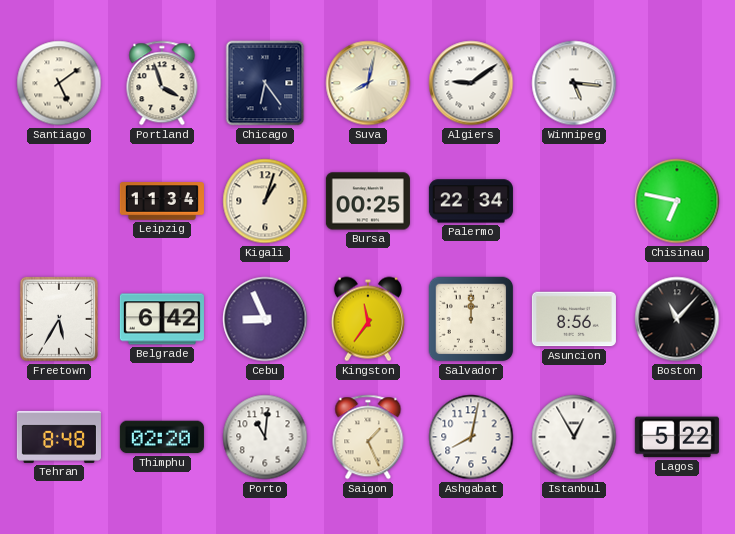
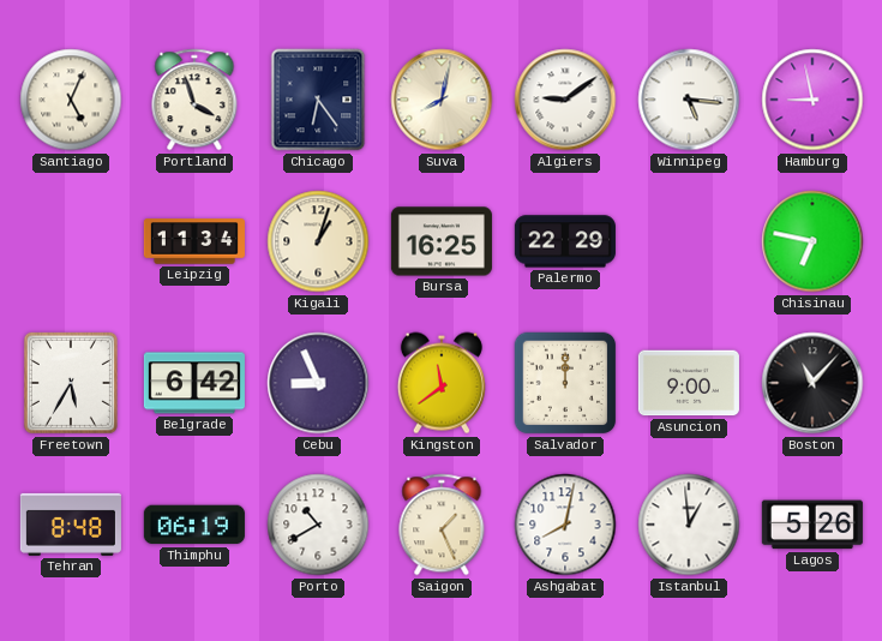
Santiago: 5:09 -> 5:04 (71, 100)
Hamburg: none -> 8:58 (812, 100)
Bursa: 00:25 -> 16:25 (442, 241)
Palermo: 22:34 -> 22:29 (565, 241)
Kingston: 11:36 -> 11:39 (442, 383)
Asuncion: 8:56 -> 9:00 (689, 383)
Thimphu: 02:20 -> 06:19 (194, 525)
Porto: 11:01 -> 10:40 (318, 525)
Istanbul: 12:55 -> 12:59 (689, 525)
Lagos: 5:22 -> 5:26 (812, 525)
